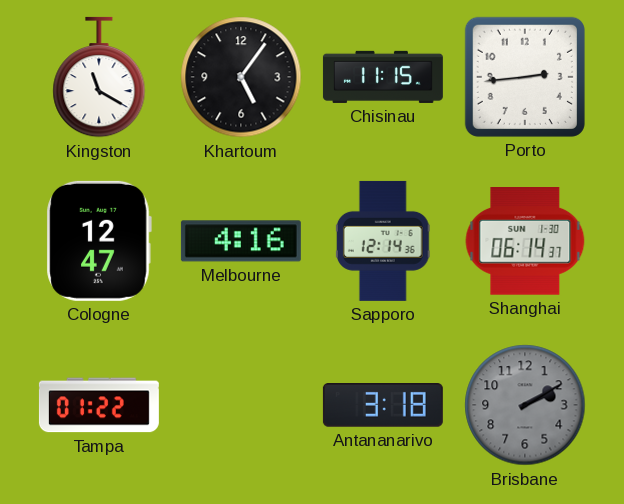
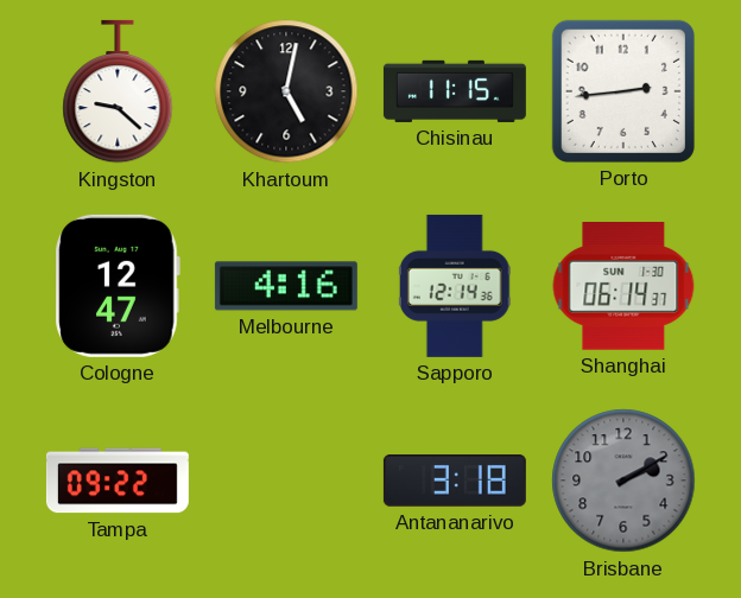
Kingston: 11:20 -> 9:22 (118, 91)
Khartoum: 5:06 -> 5:02 (286, 91)
Tampa: 01:22 -> 09:22 (118, 481)
